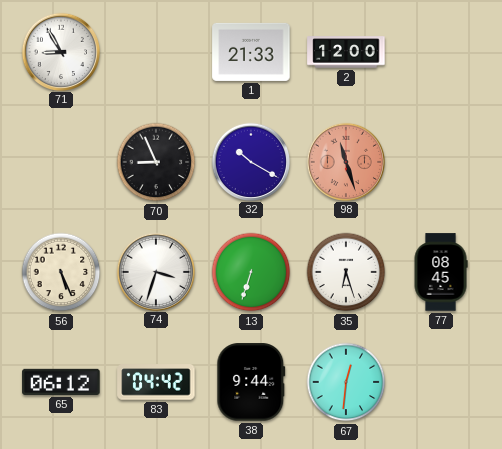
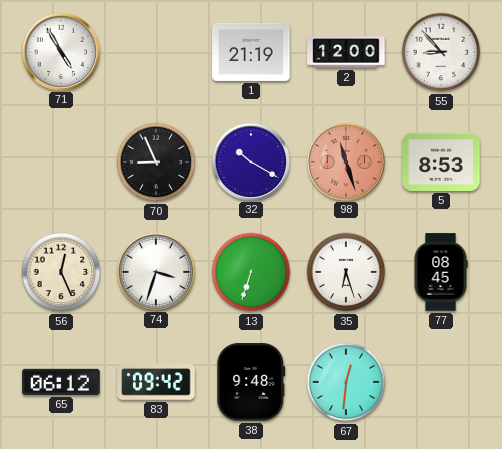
71: 8:55 -> 4:55 (60, 51)
1: 21:33 -> 21:19 (251, 52)
55: none -> 8:53 (441, 52)
5: none -> 8:53 (441, 162)
56: 5:26 -> 12:26 (61, 272)
83: 04:42 -> 09:42 (156, 382)
38: 9:44 -> 9:48 (251, 382)
